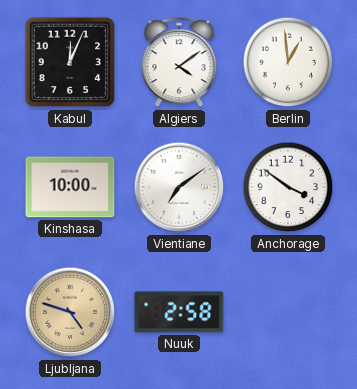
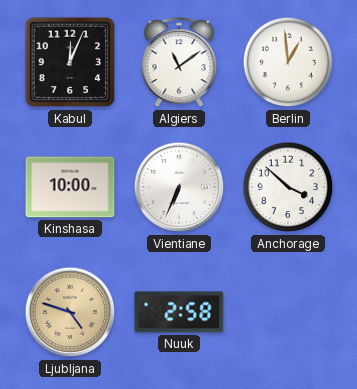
Algiers: 4:09 -> 11:09 (179, 63)
Vientiane: 7:09 -> 6:34 (179, 187)
Anchorage: 3:51 -> 3:52 (288, 187)
